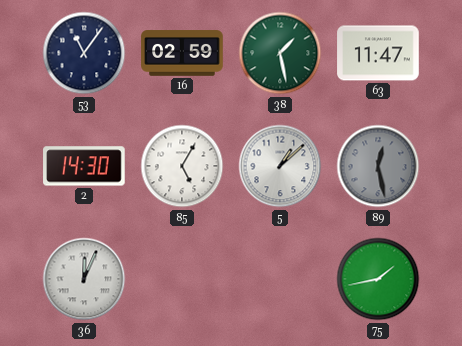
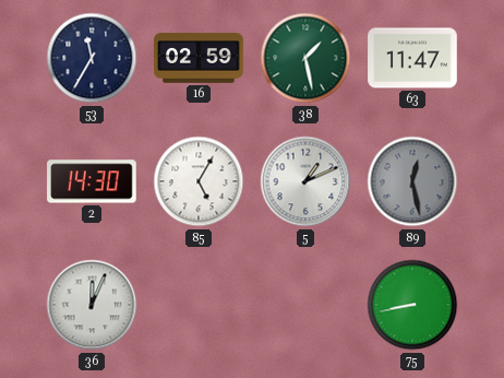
53: 11:06 -> 11:35 (92, 58)
5: 1:08 -> 1:11 (305, 181)
75: 1:43 -> 8:43 (412, 305)
